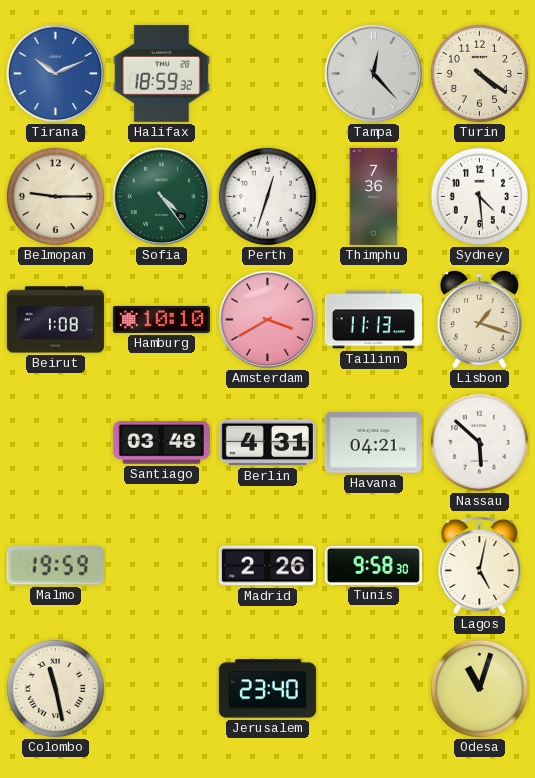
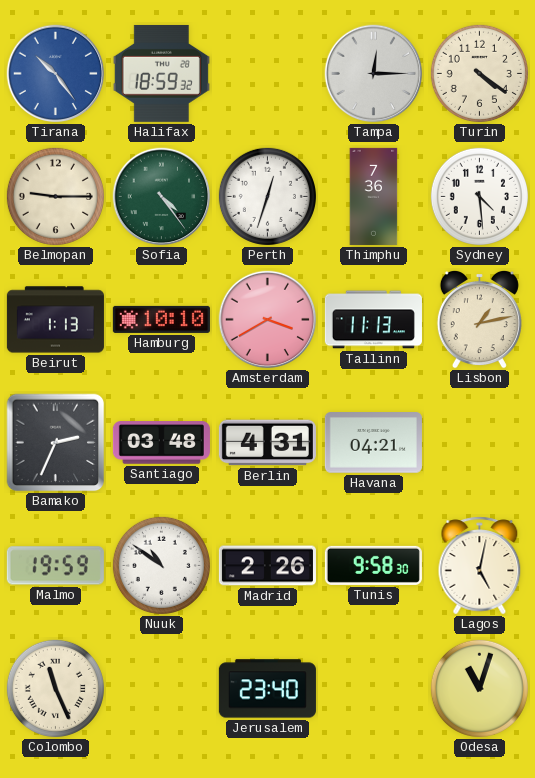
Tirana: 10:11 -> 10:24 (56, 74)
Tampa: 12:23 -> 12:15 (374, 74)
Beirut: 1:08 -> 1:13 (55, 320)
Lisbon: 1:18 -> 1:13 (479, 319)
Bamako: none -> 2:34 (56, 443)
Nassau: 5:52 -> none (479, 442)
Nuuk: none -> 10:51 (161, 565)
Colombo: 11:28 -> 11:26 (55, 688)
